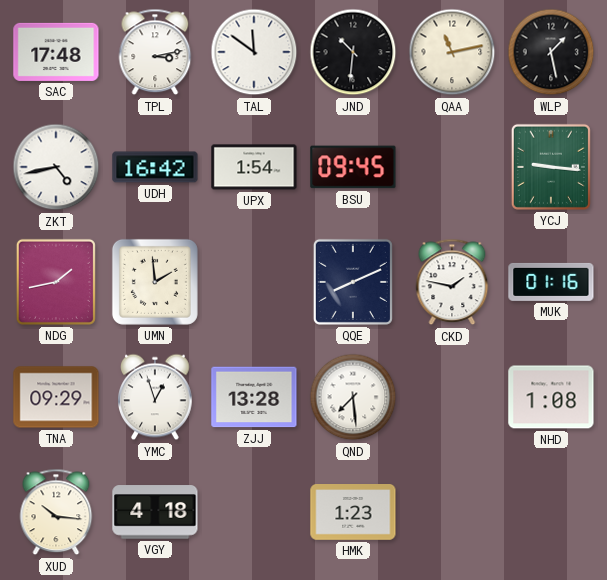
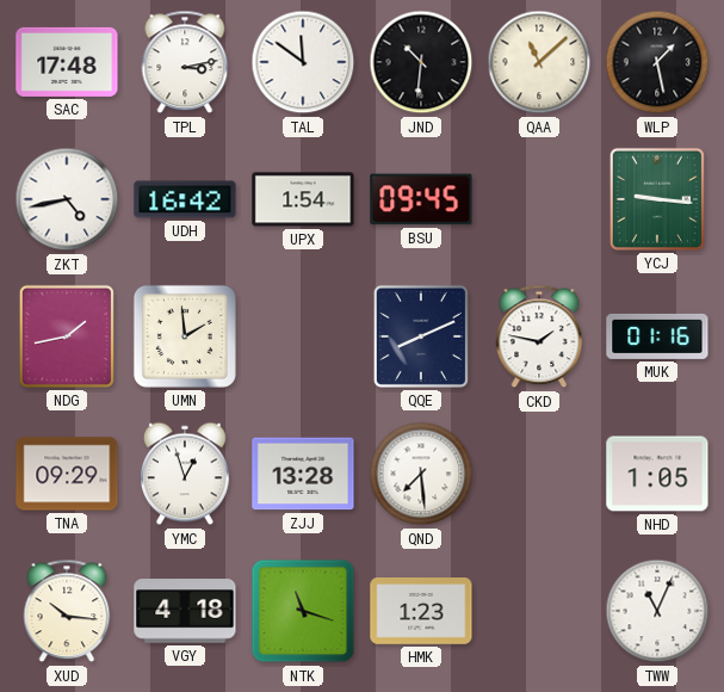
QAA: 11:13 -> 11:08 (539, 62)
NHD: 1:08 -> 1:05 (657, 474)
NTK: none -> 11:18 (303, 611)
TWW: none -> 11:04 (657, 611)
